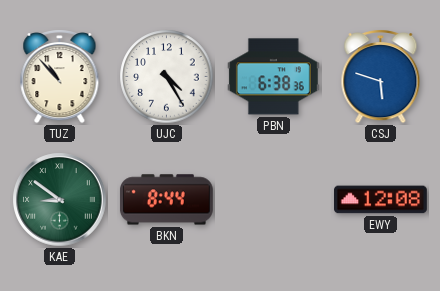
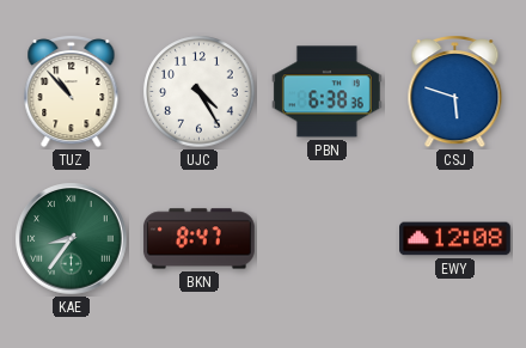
KAE: 8:51 -> 8:36 (72, 239)
BKN: 8:44 -> 8:47 (198, 239)
